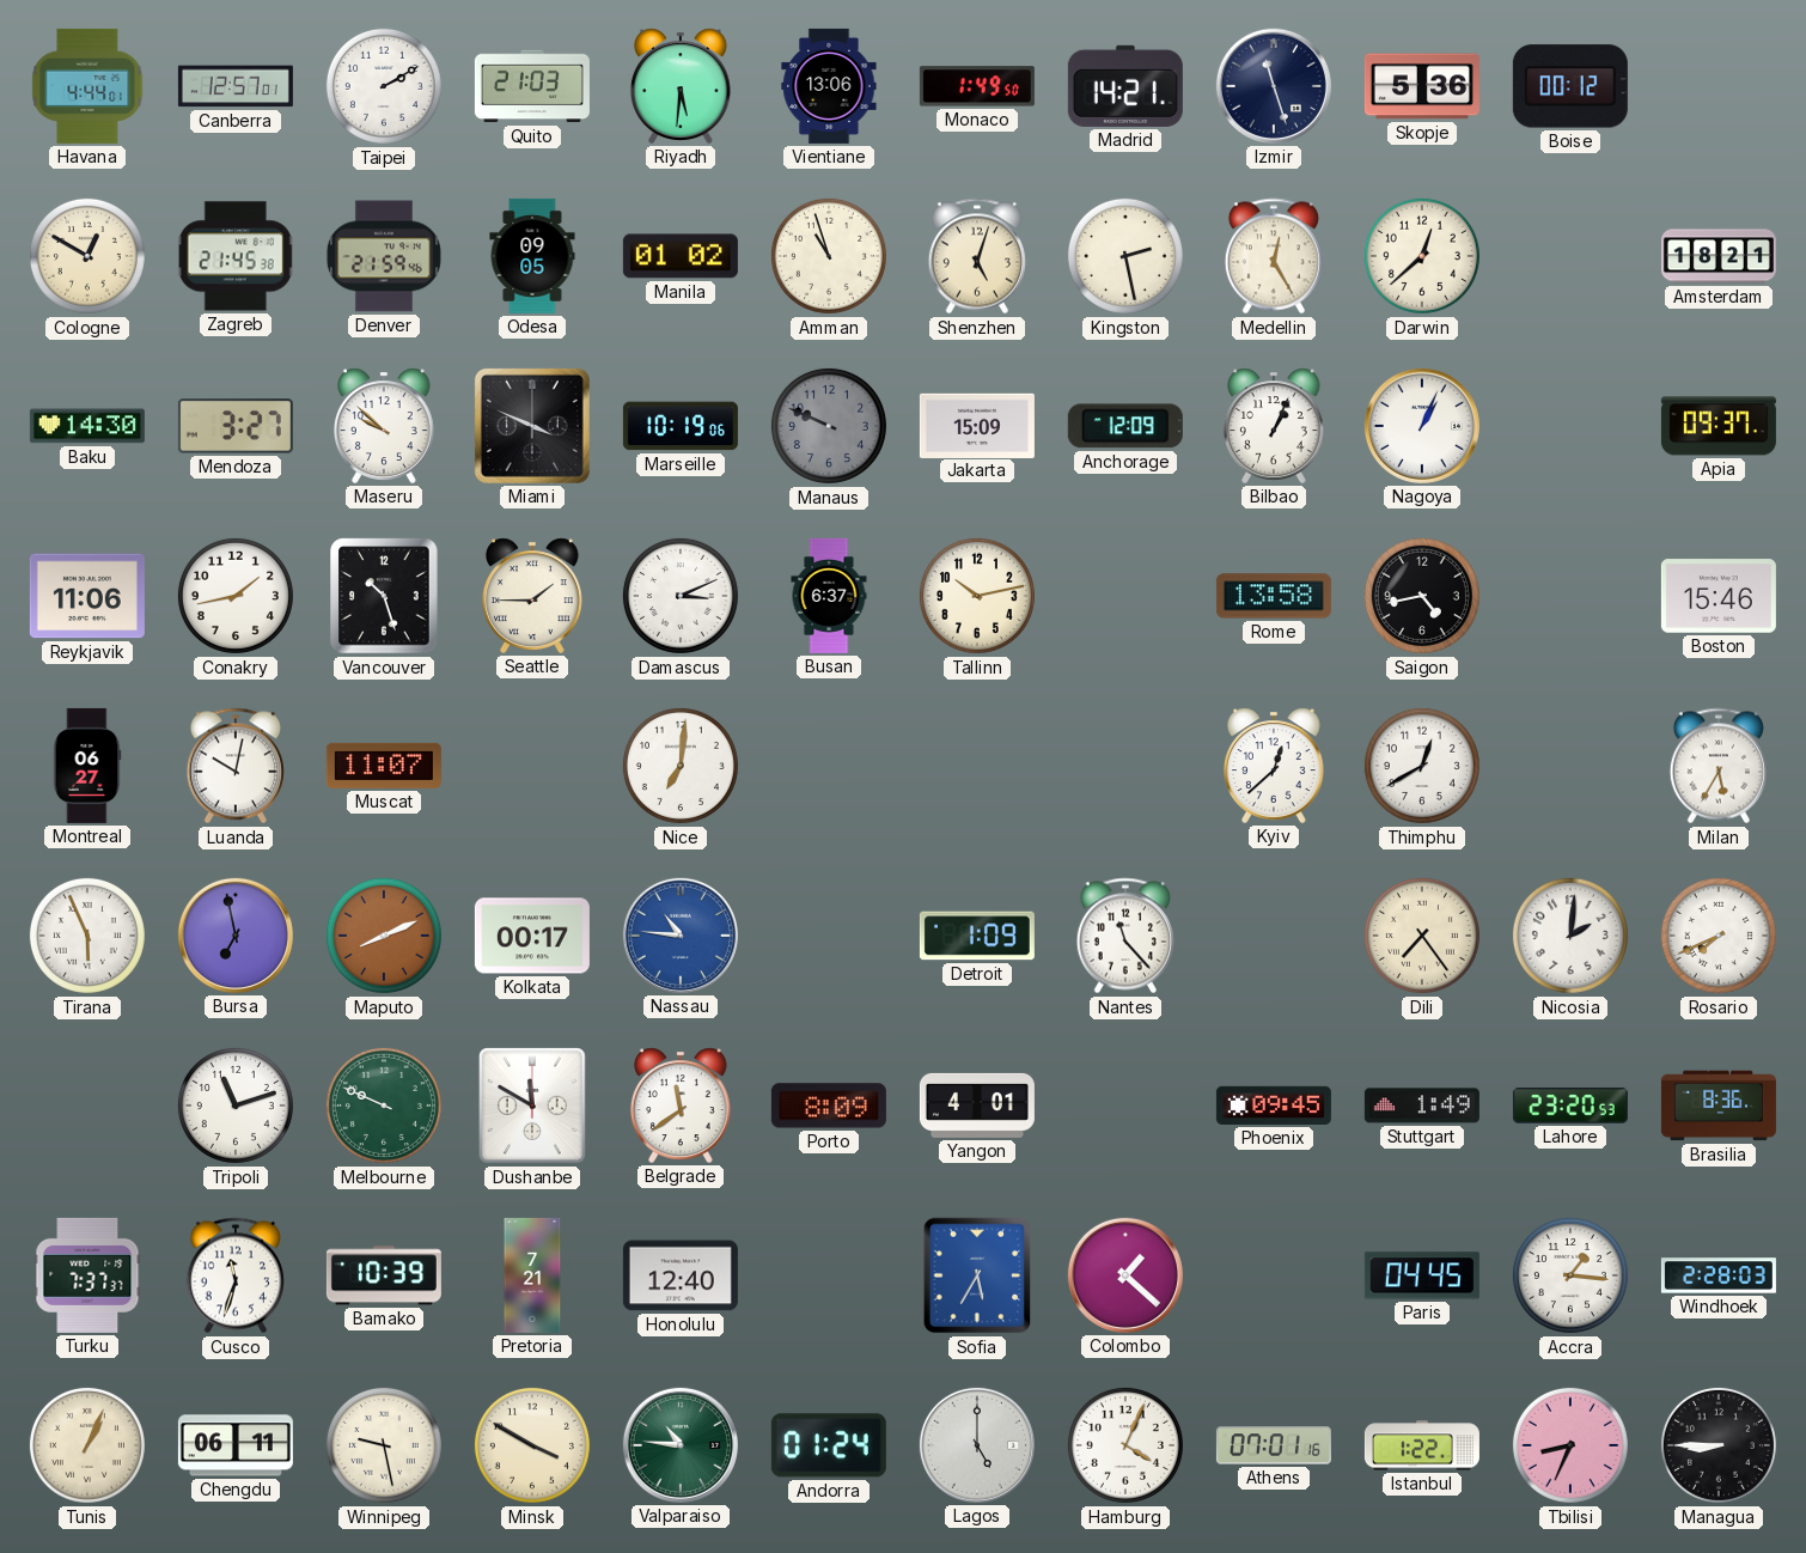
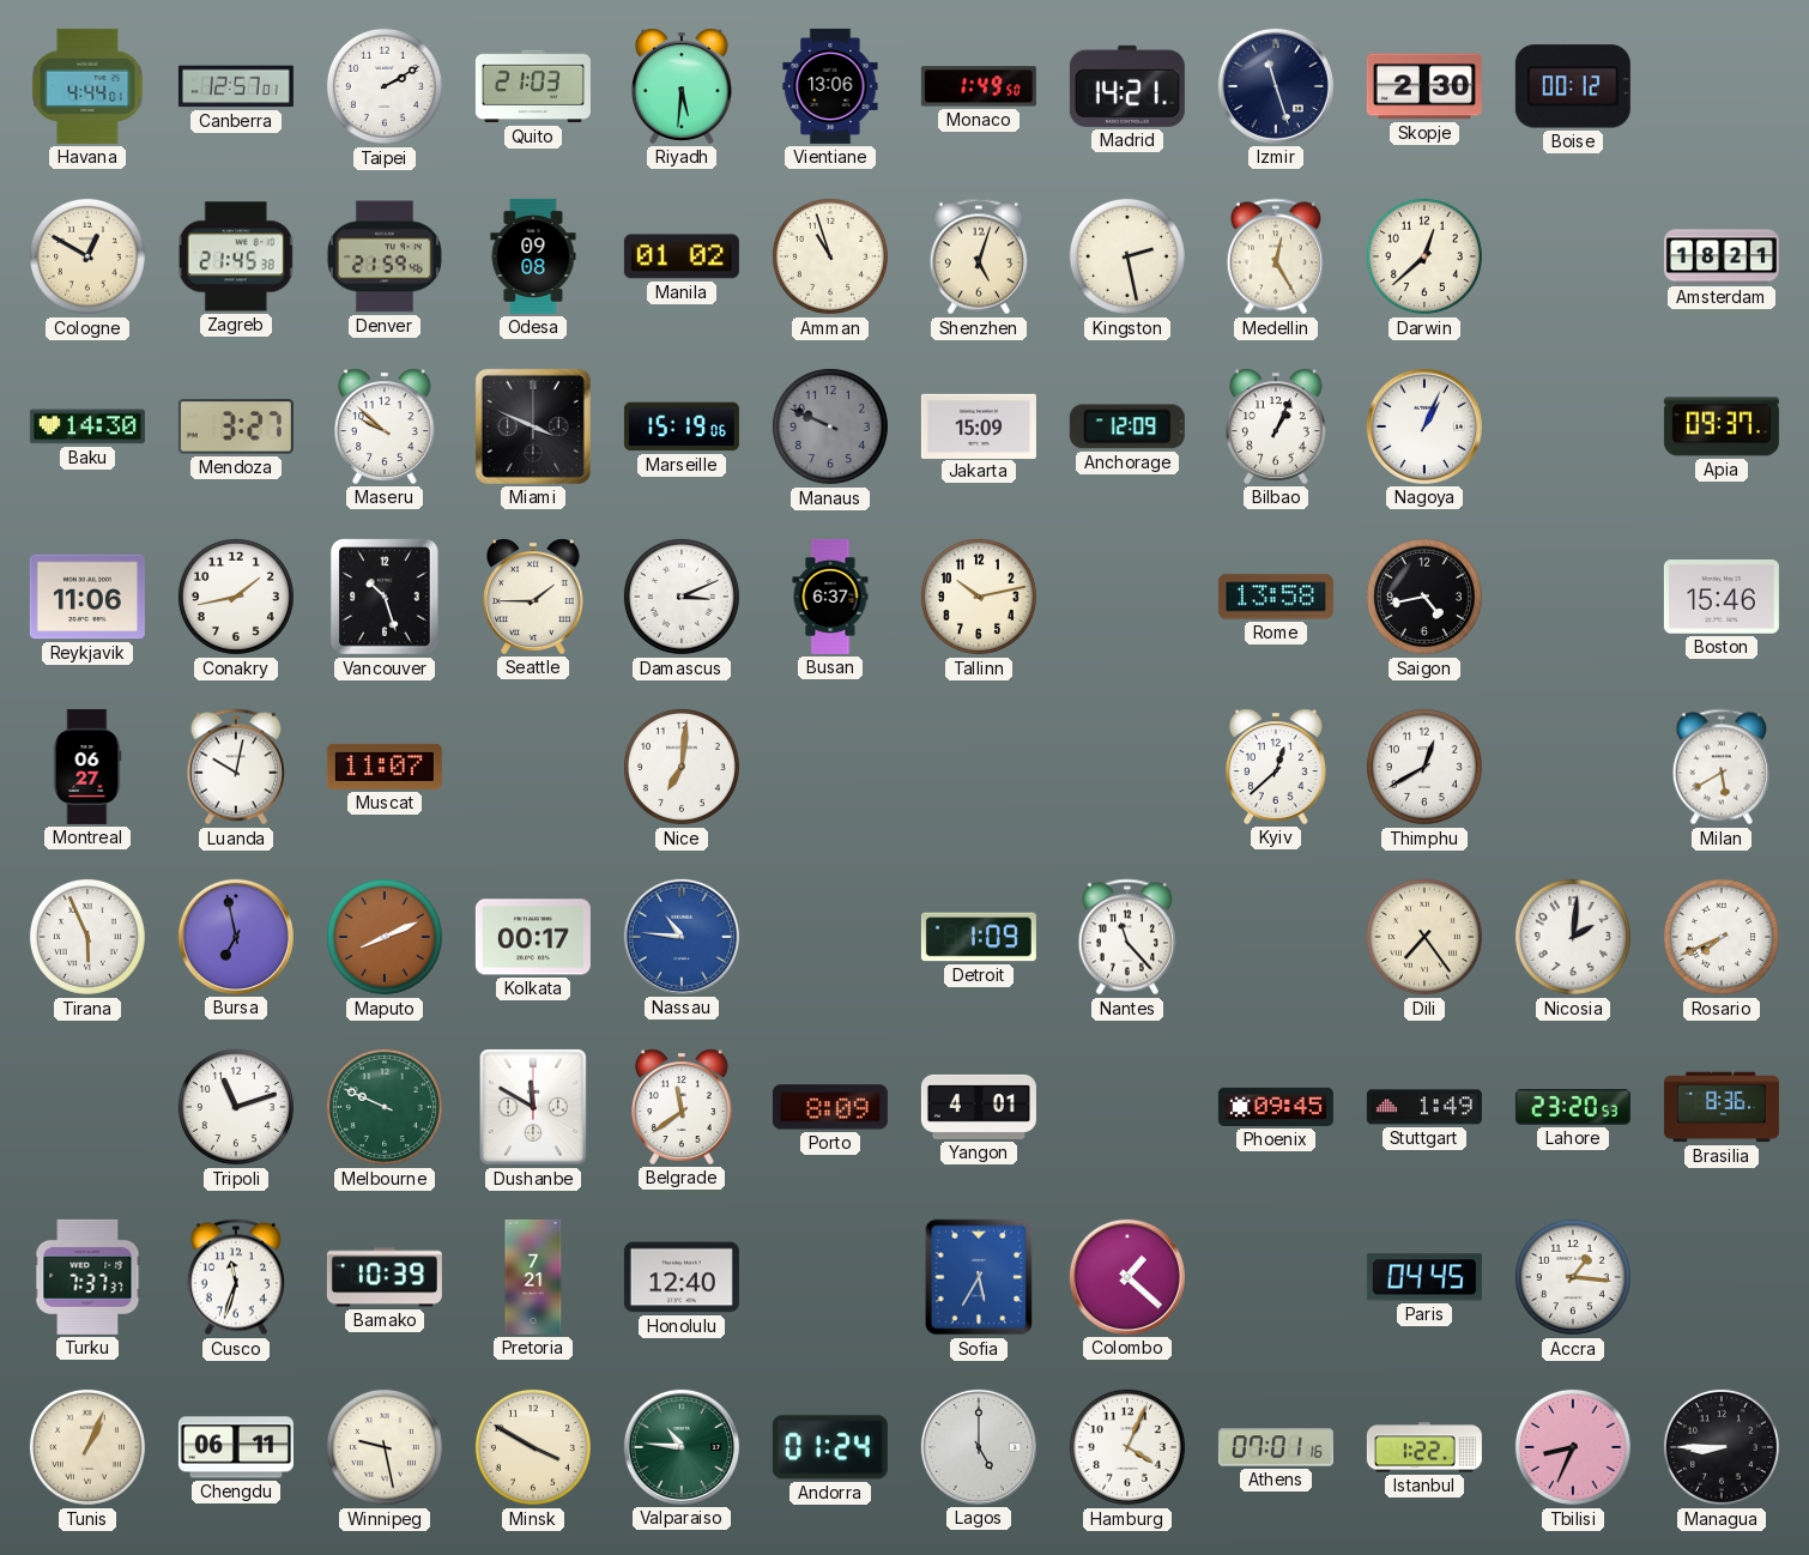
Skopje: 5:36 -> 2:30 (1424, 86)
Odesa: 09:05 -> 09:08 (533, 256)
Marseille: 10:19 -> 15:19 (682, 426)
Milan: 5:35 -> 5:40 (1722, 767)
Windhoek: 2:28 -> none (1719, 1275)
